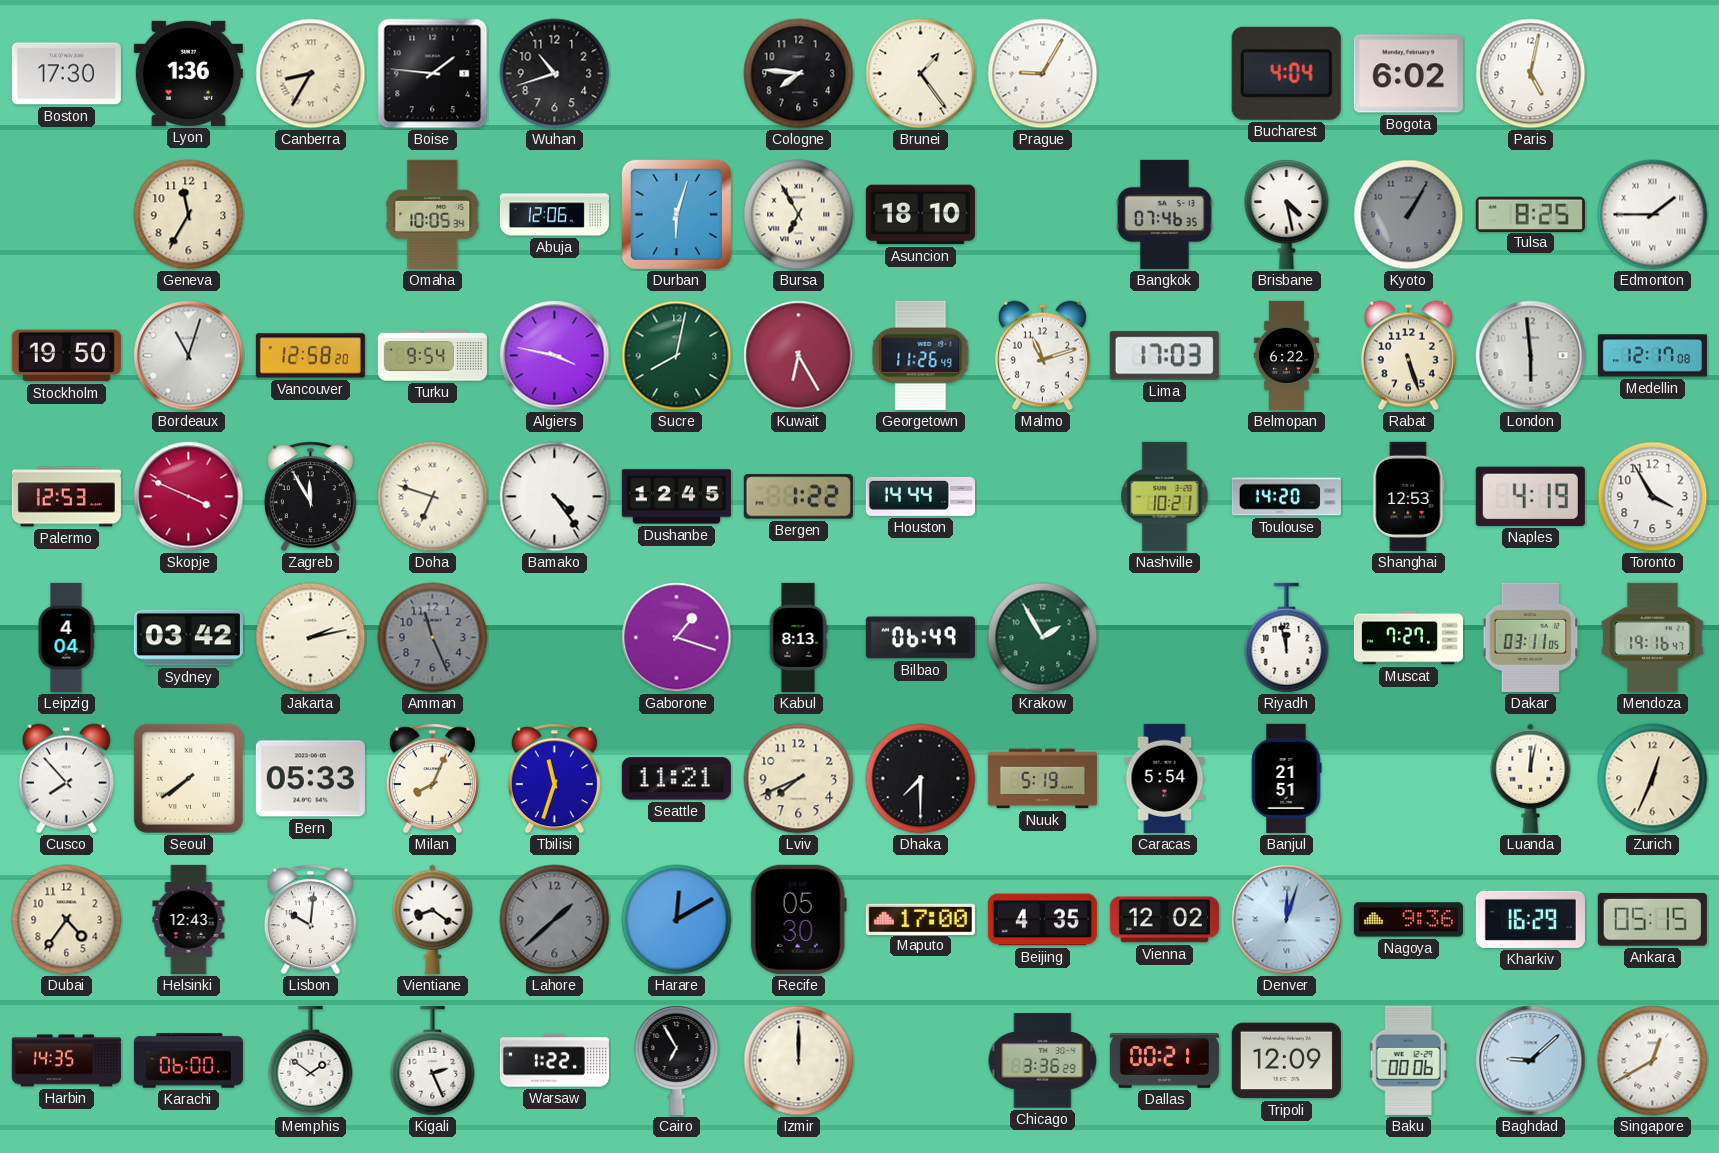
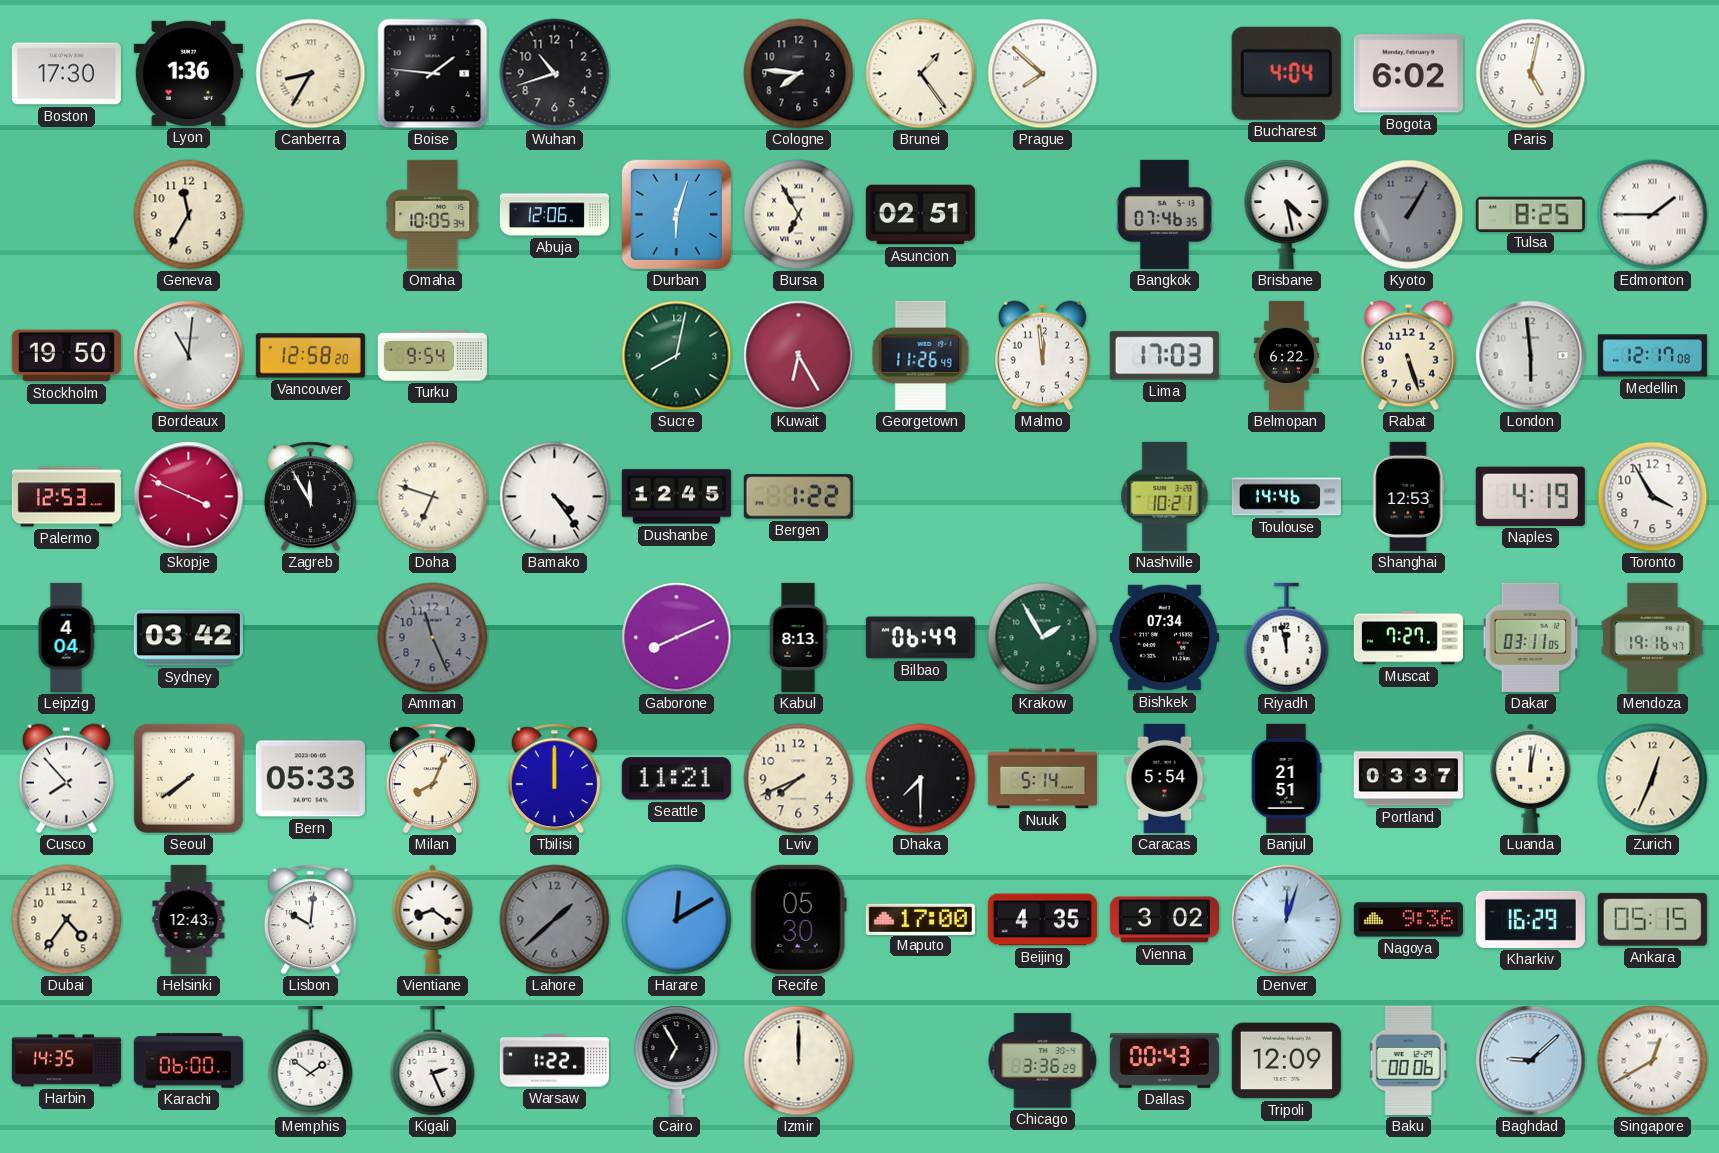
Prague: 9:05 -> 7:52 (1043, 74)
Asuncion: 18:10 -> 02:51 (920, 215)
Bordeaux: 11:03 -> 11:01 (189, 356)
Algiers: 3:47 -> none (555, 356)
Malmo: 11:12 -> 11:59 (1042, 356)
Houston: 14:44 -> none (920, 496)
Toulouse: 14:20 -> 14:46 (1286, 497)
Jakarta: 2:13 -> none (311, 638)
Gaborone: 1:18 -> 8:11 (677, 638)
Bishkek: none -> 07:34 (1164, 638)
Tbilisi: 11:33 -> 12:00 (554, 779)
Nuuk: 5:19 -> 5:14 (1042, 779)
Portland: none -> 03:37 (1408, 779)
Vienna: 12:02 -> 3:02 (1164, 920)
Dallas: 00:21 -> 00:43 (1164, 1061)
